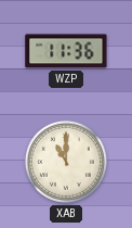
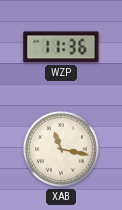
XAB: 11:00 -> 11:17 (61, 149)
